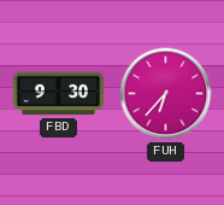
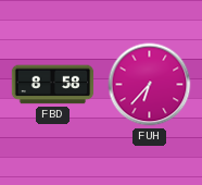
FBD: 9:30 -> 8:58 (53, 85)
